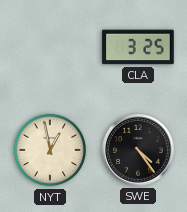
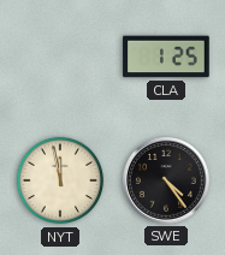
CLA: 3:25 -> 1:25 (166, 57)
NYT: 12:58 -> 11:58 (60, 180)
